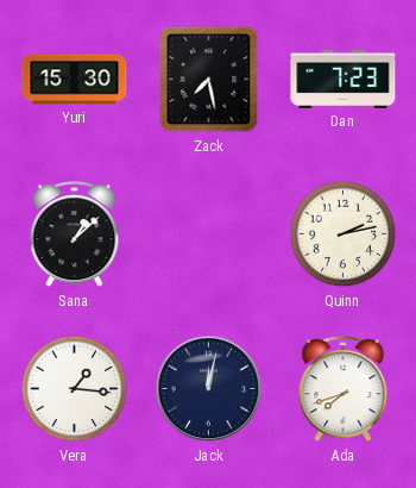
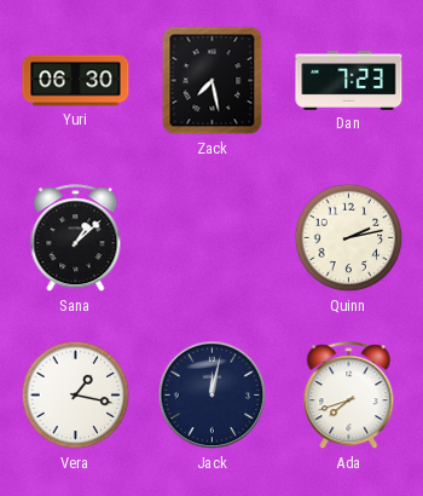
Yuri: 15:30 -> 06:30 (76, 81)
Vera: 1:16 -> 1:17 (76, 396)
